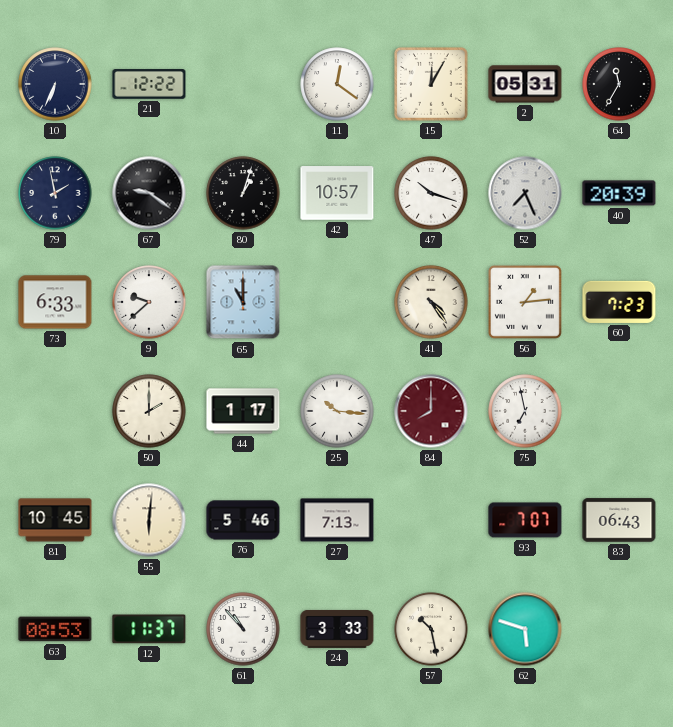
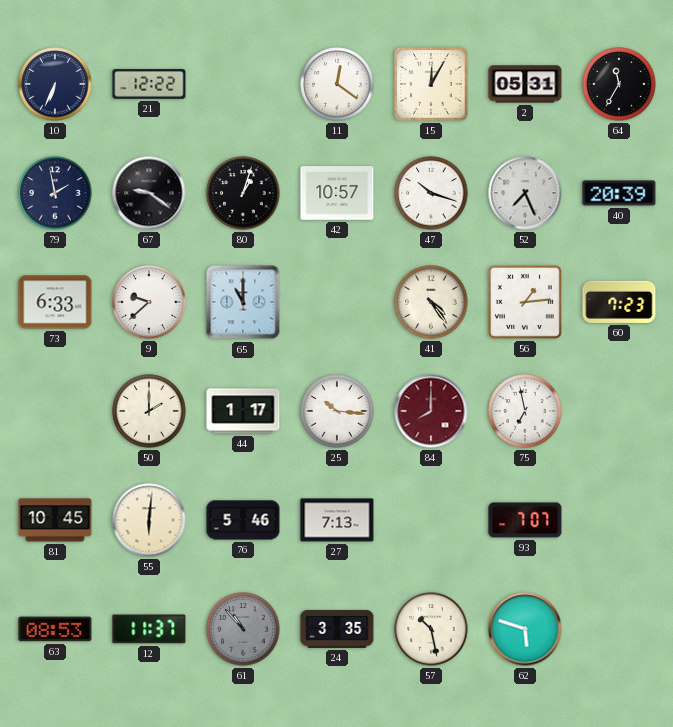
83: 06:43 -> none (619, 520)
61 dial: white -> grey (243, 629)
24: 3:33 -> 3:35 (337, 629)
